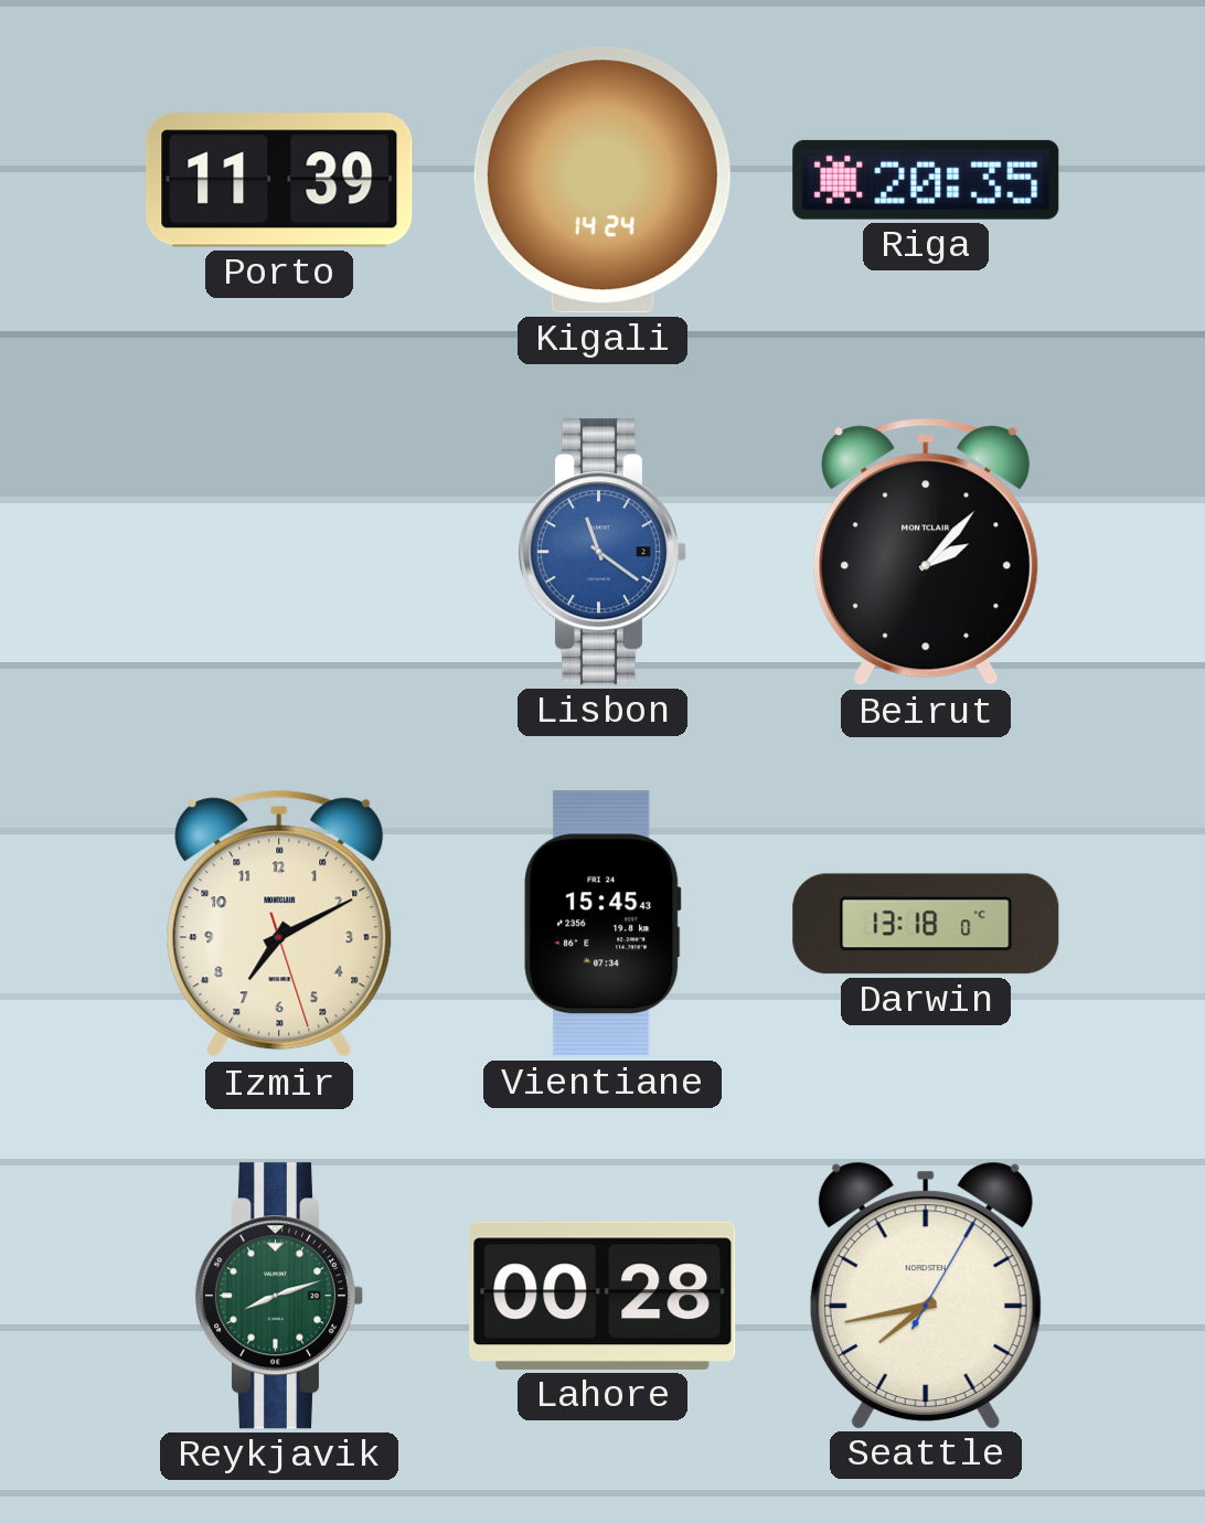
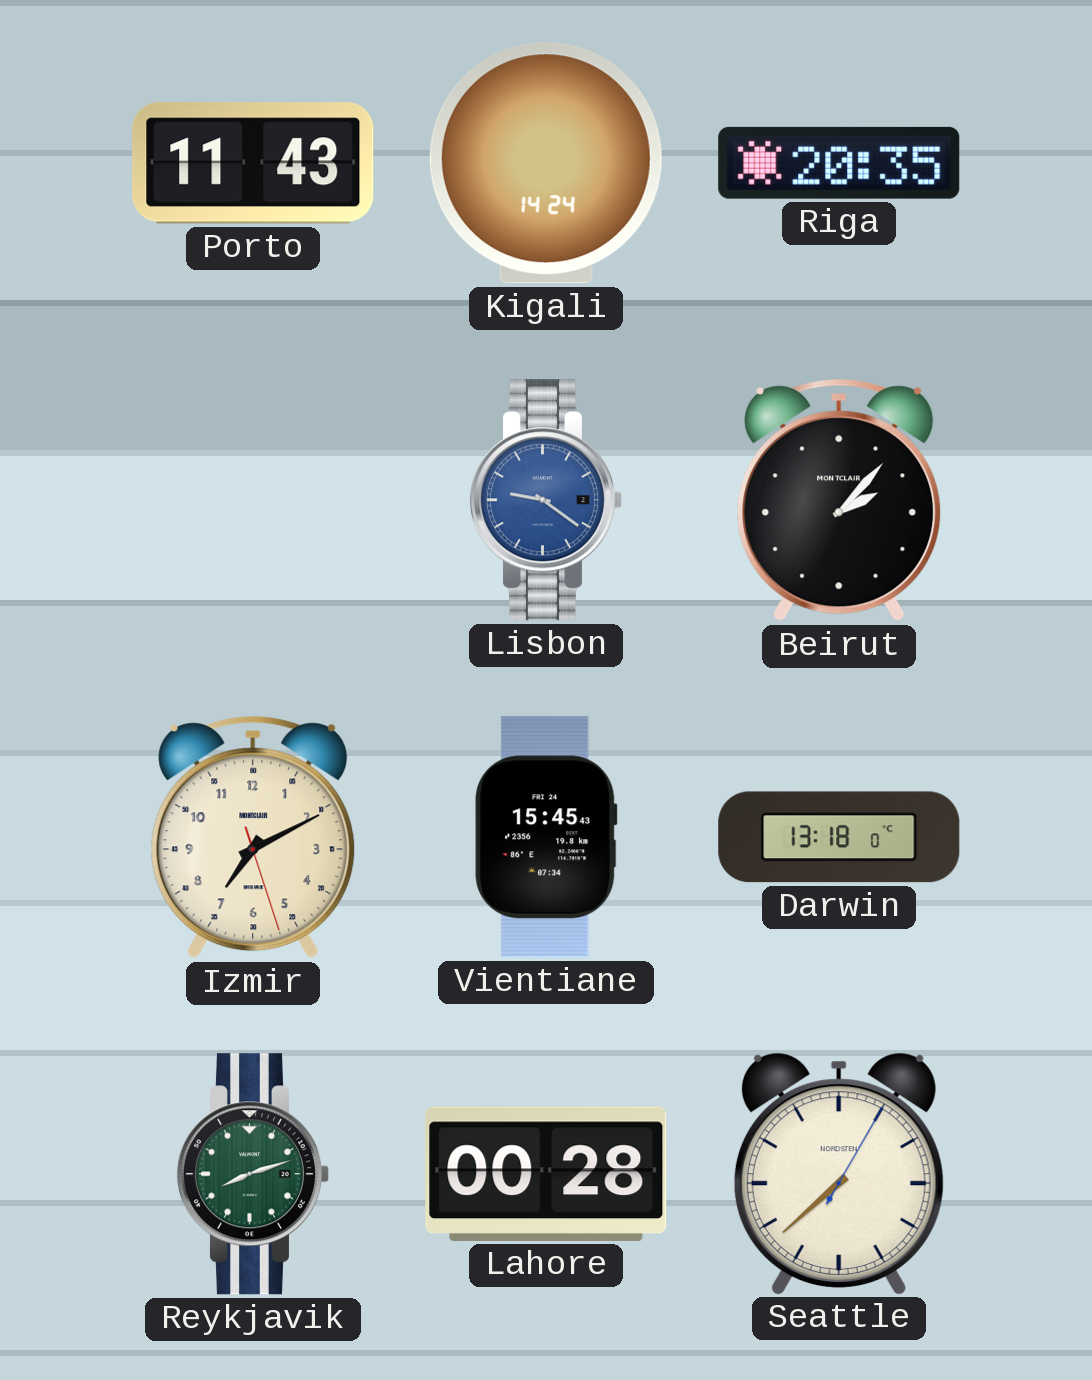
Porto: 11:39 -> 11:43 (253, 163)
Lisbon: 11:21 -> 9:21 (545, 500)
Seattle: 7:43 -> 7:38 (839, 1173)
